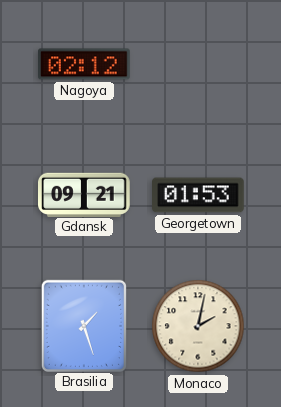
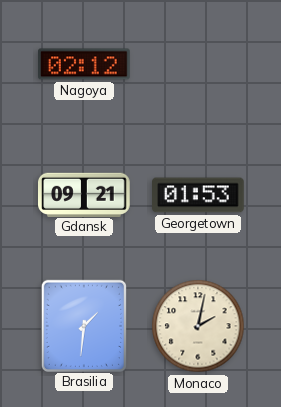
Brasilia: 1:27 -> 1:31 (83, 325)
